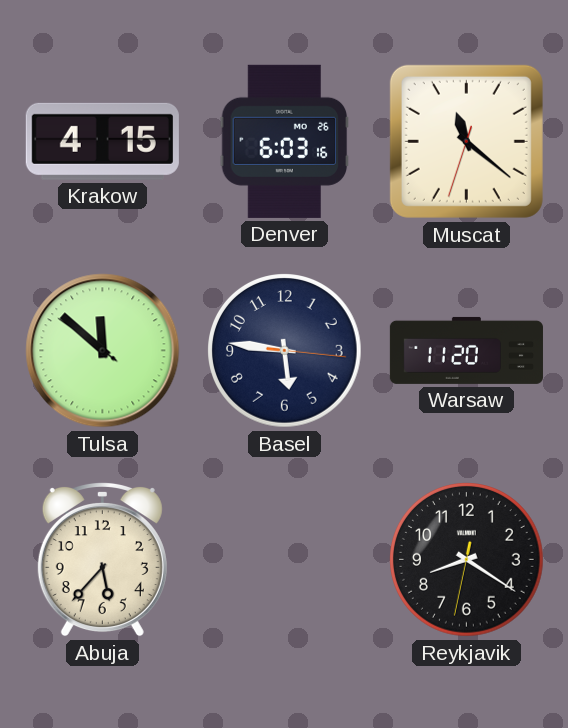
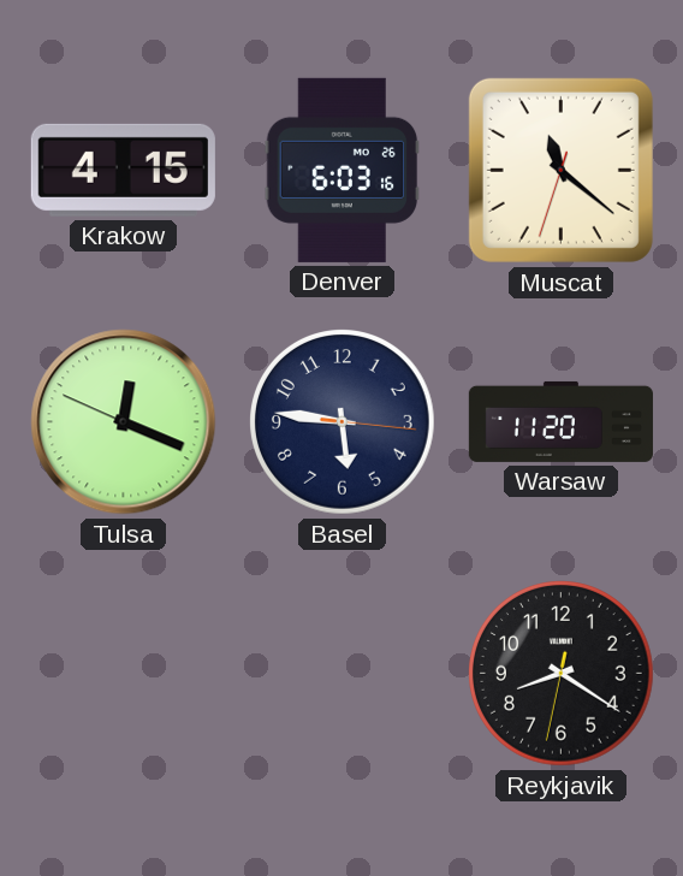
Tulsa: 11:51 -> 12:18 (124, 422)
Abuja: 5:37 -> none (102, 559)
